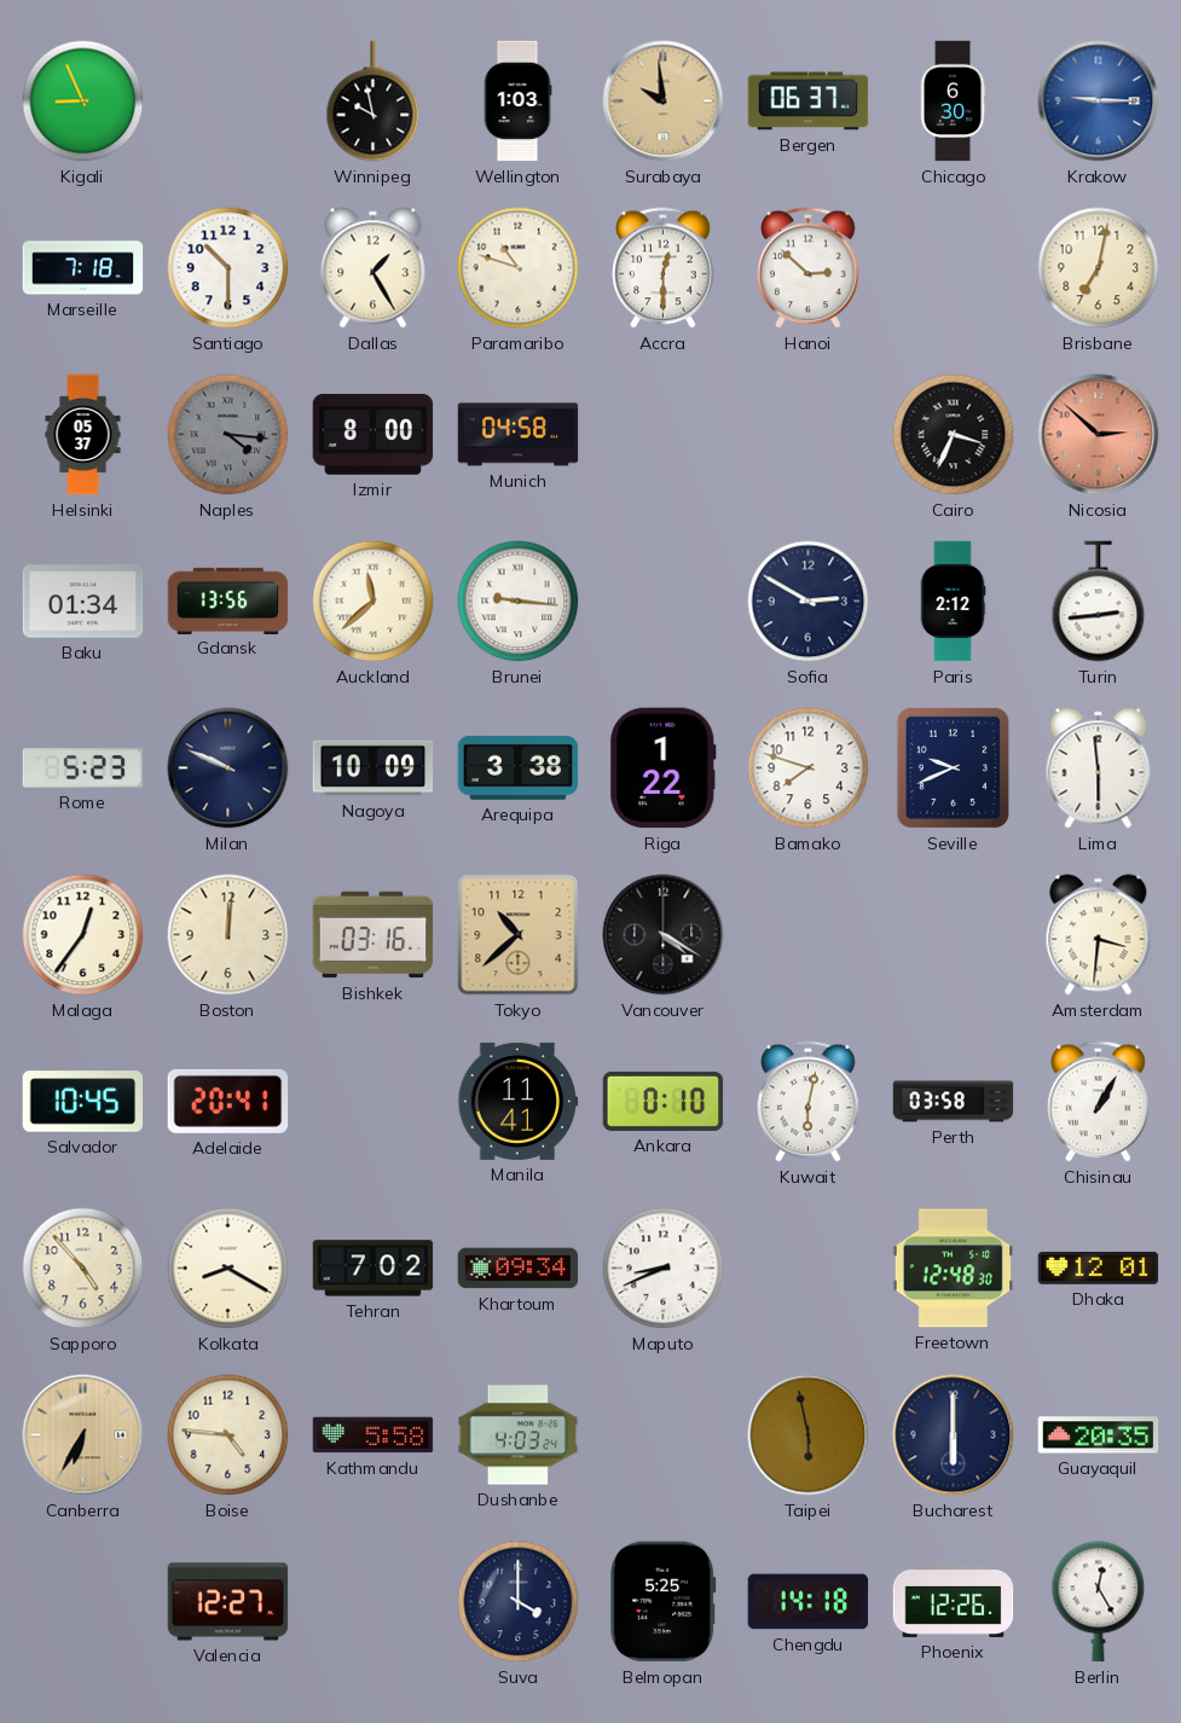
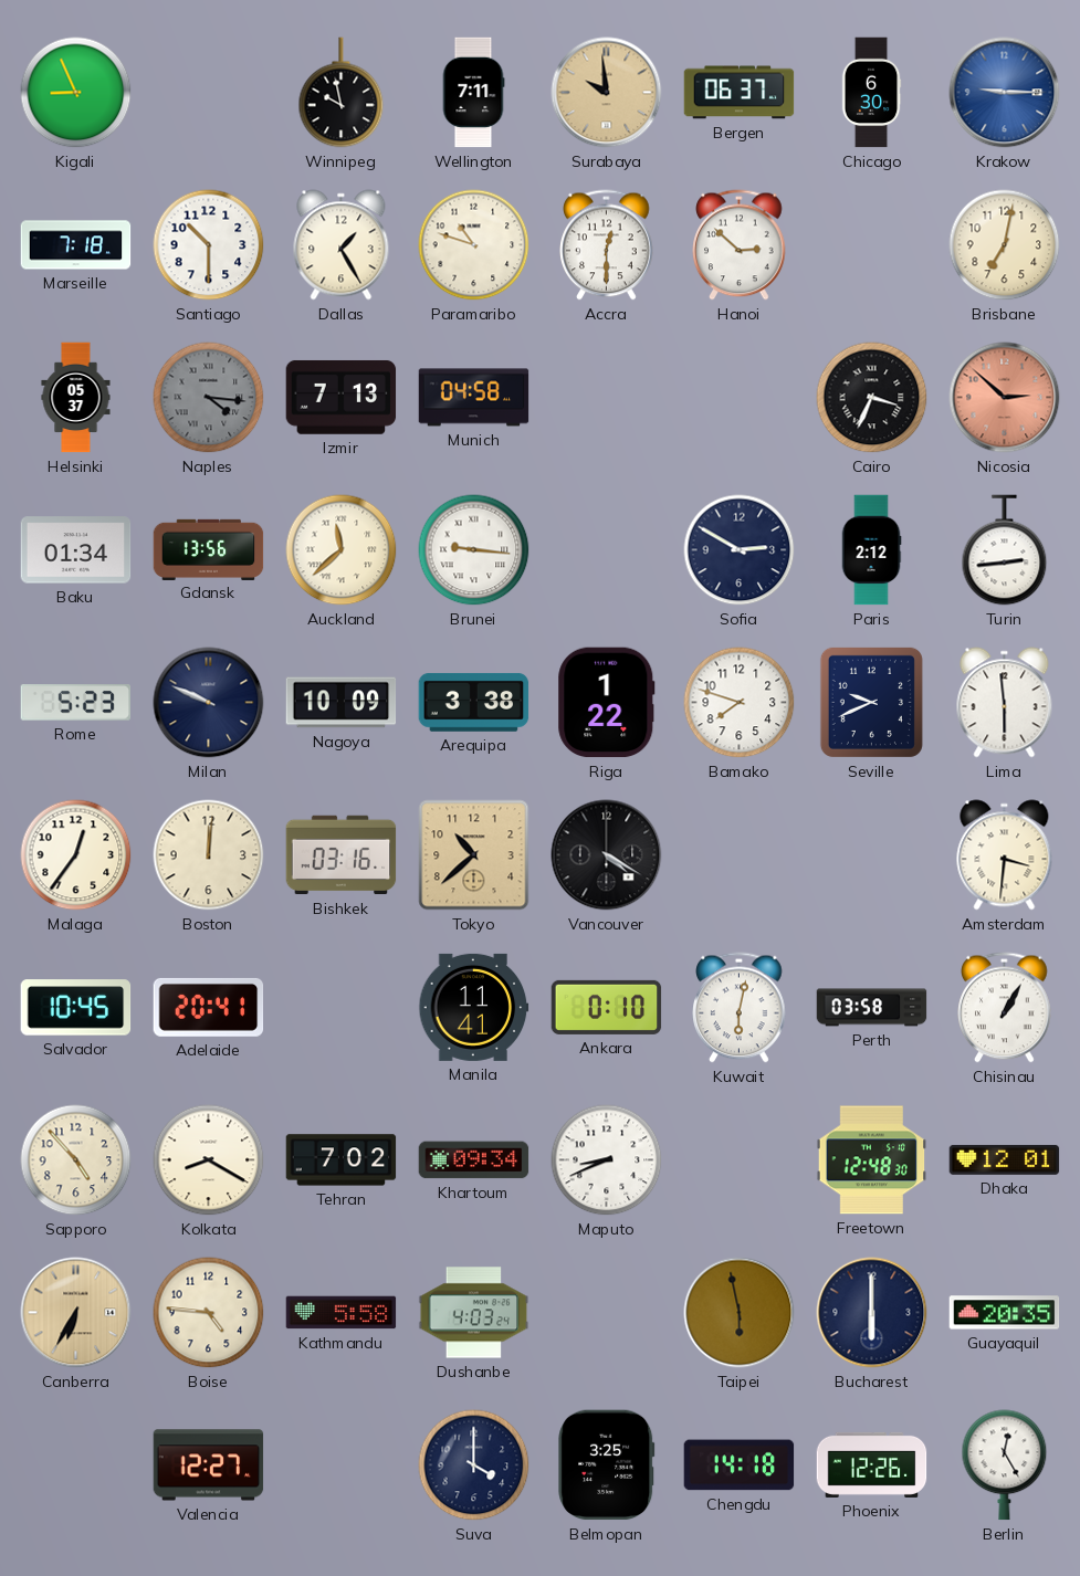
Wellington: 1:03 -> 7:11 (473, 93)
Izmir: 8:00 -> 7:13 (342, 398)
Belmopan: 5:25 -> 3:25 (607, 1465)
